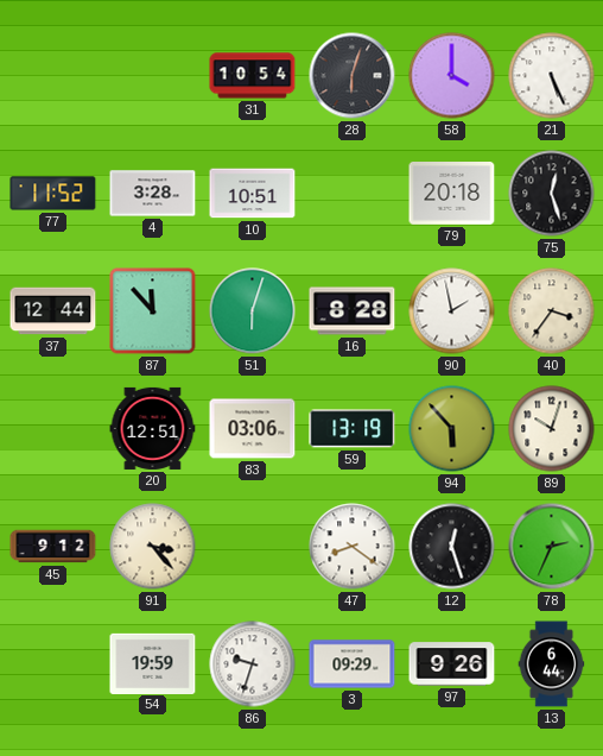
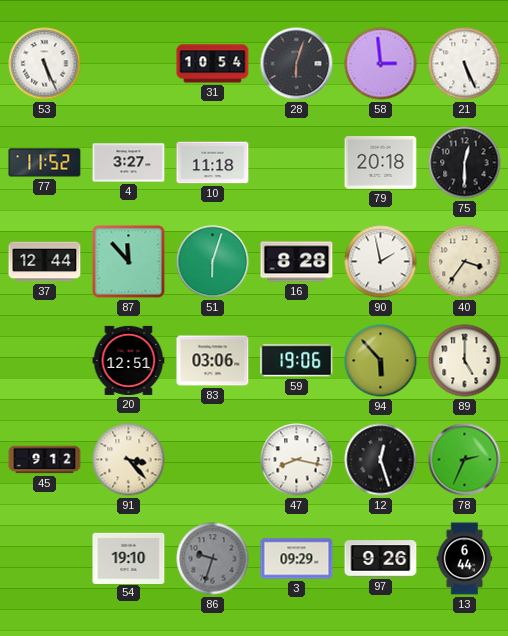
53: none -> 5:26 (45, 64)
58: 4:00 -> 2:59 (381, 64)
4: 3:28 -> 3:27 (129, 163)
10: 10:51 -> 11:18 (213, 163)
75: 12:27 -> 12:30 (465, 163)
59: 13:19 -> 19:06 (297, 361)
89: 10:03 -> 5:00 (465, 361)
47: 8:21 -> 8:17 (297, 460)
54: 19:59 -> 19:10 (129, 558)
86 dial: white -> grey (213, 559)
